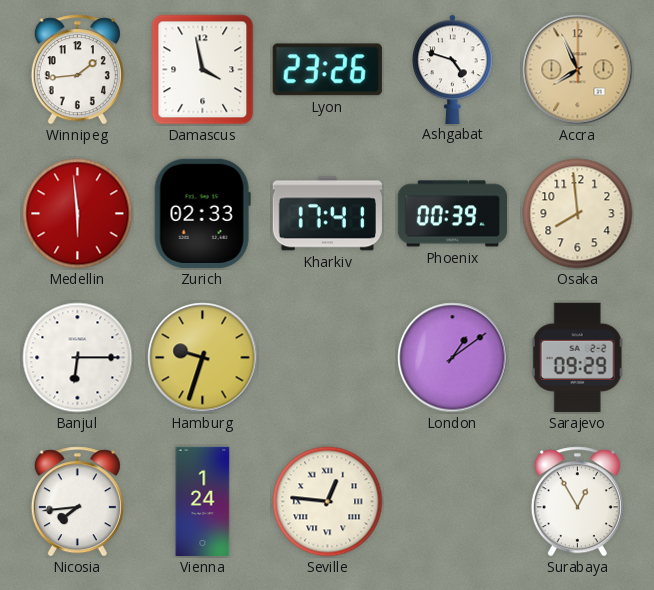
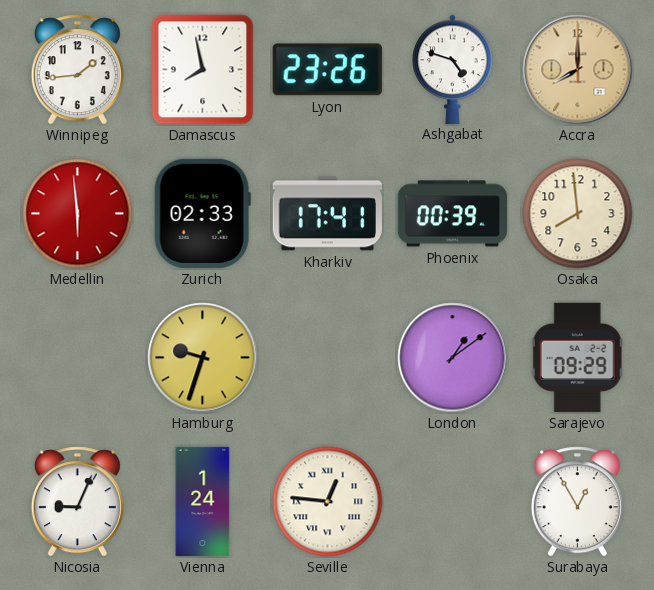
Damascus: 3:58 -> 7:58 (203, 70)
Accra: 7:56 -> 8:00 (578, 70)
Banjul: 6:15 -> none (78, 358)
Nicosia: 7:44 -> 9:04 (77, 502)
